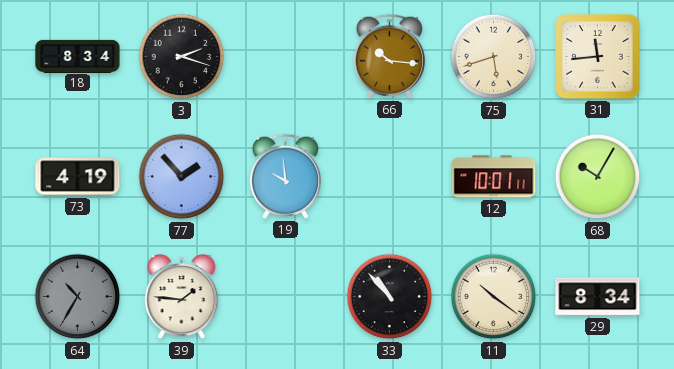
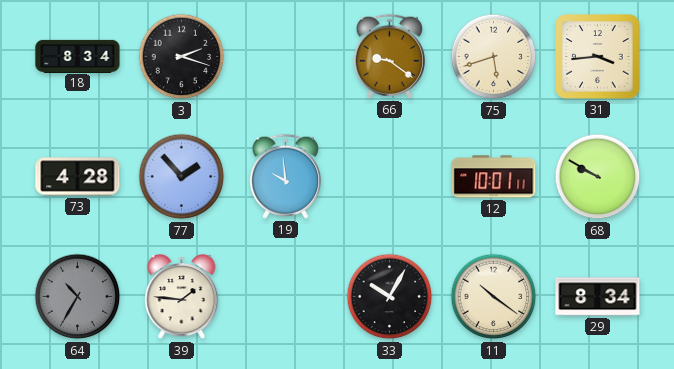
66: 10:16 -> 9:21 (389, 56)
31: 11:44 -> 3:44 (598, 57)
73: 4:19 -> 4:28 (78, 177)
68: 10:05 -> 9:50 (598, 177)
33: 10:53 -> 10:05 (390, 297)
